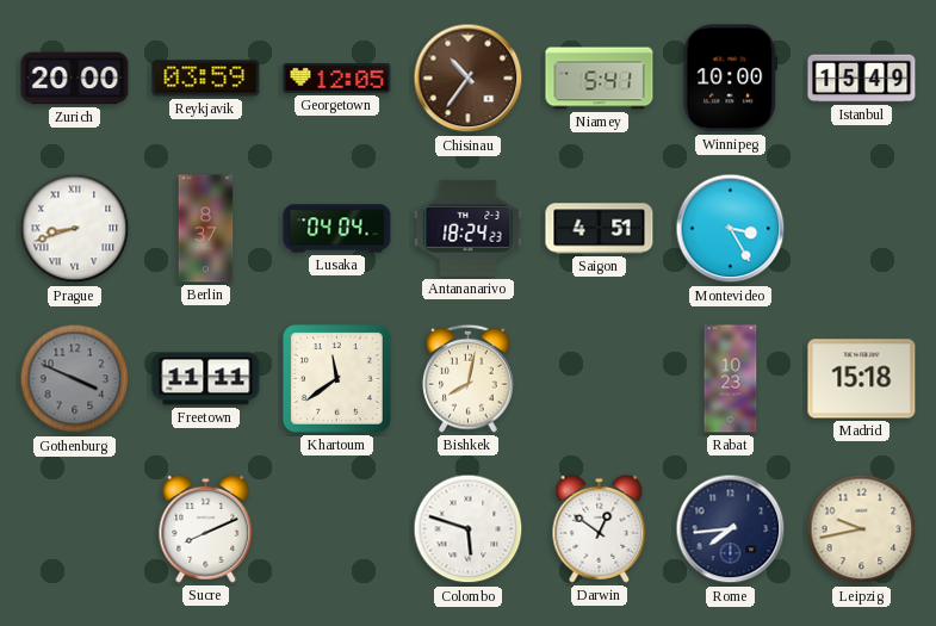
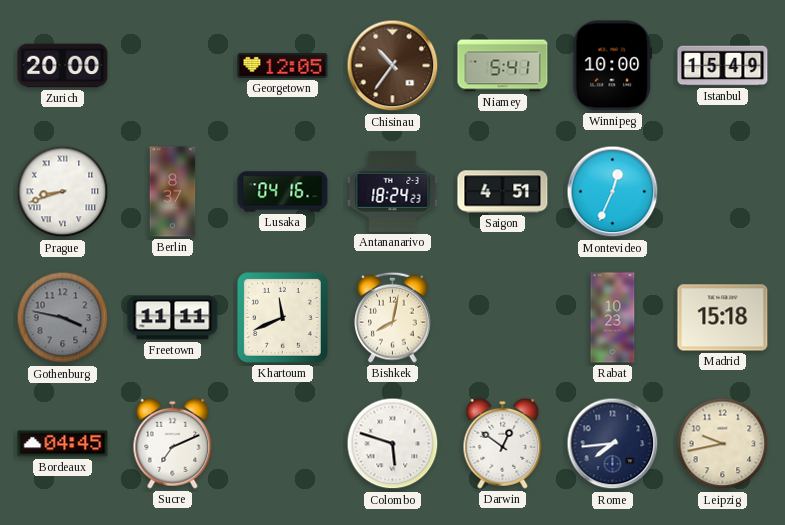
Reykjavik: 03:59 -> none (206, 79)
Lusaka: 04:04 -> 04:16 (283, 192)
Montevideo: 3:25 -> 12:34 (613, 192)
Gothenburg: 3:49 -> 3:47 (63, 318)
Khartoum: 11:39 -> 11:41 (283, 318)
Bordeaux: none -> 04:45 (63, 444)
Sucre: 8:11 -> 7:11 (173, 443)
